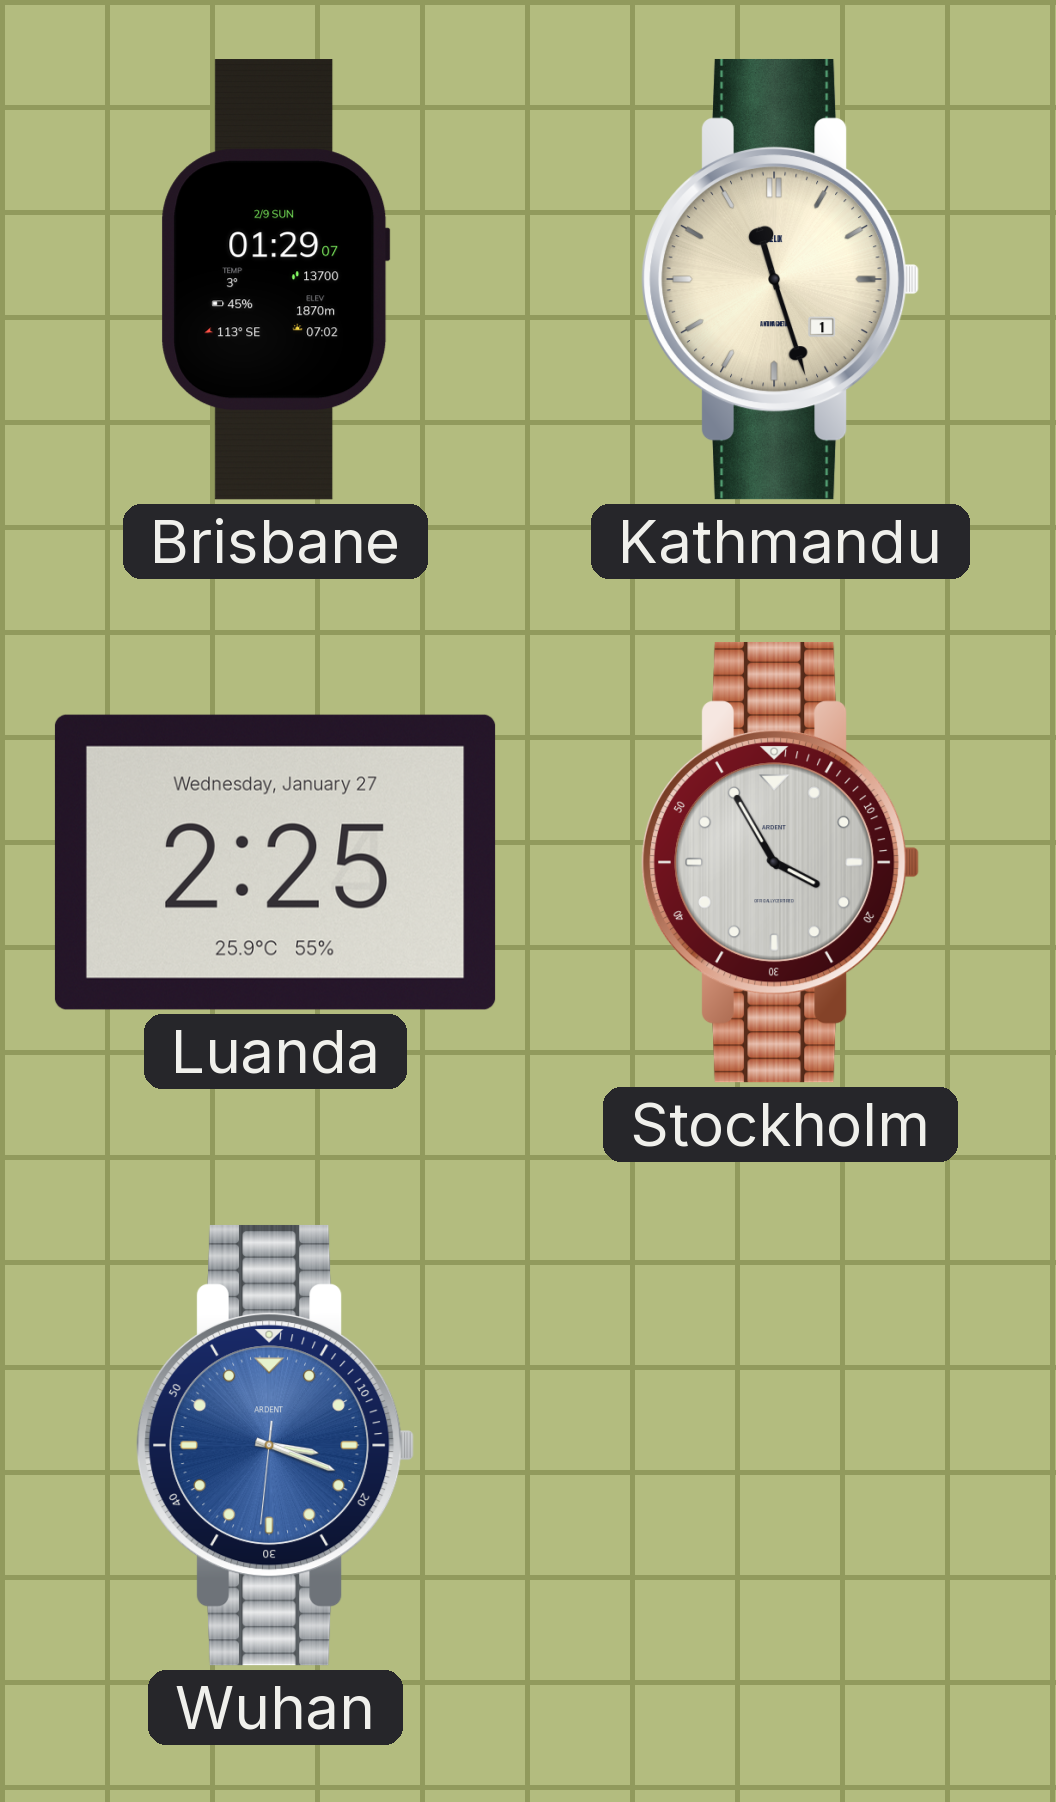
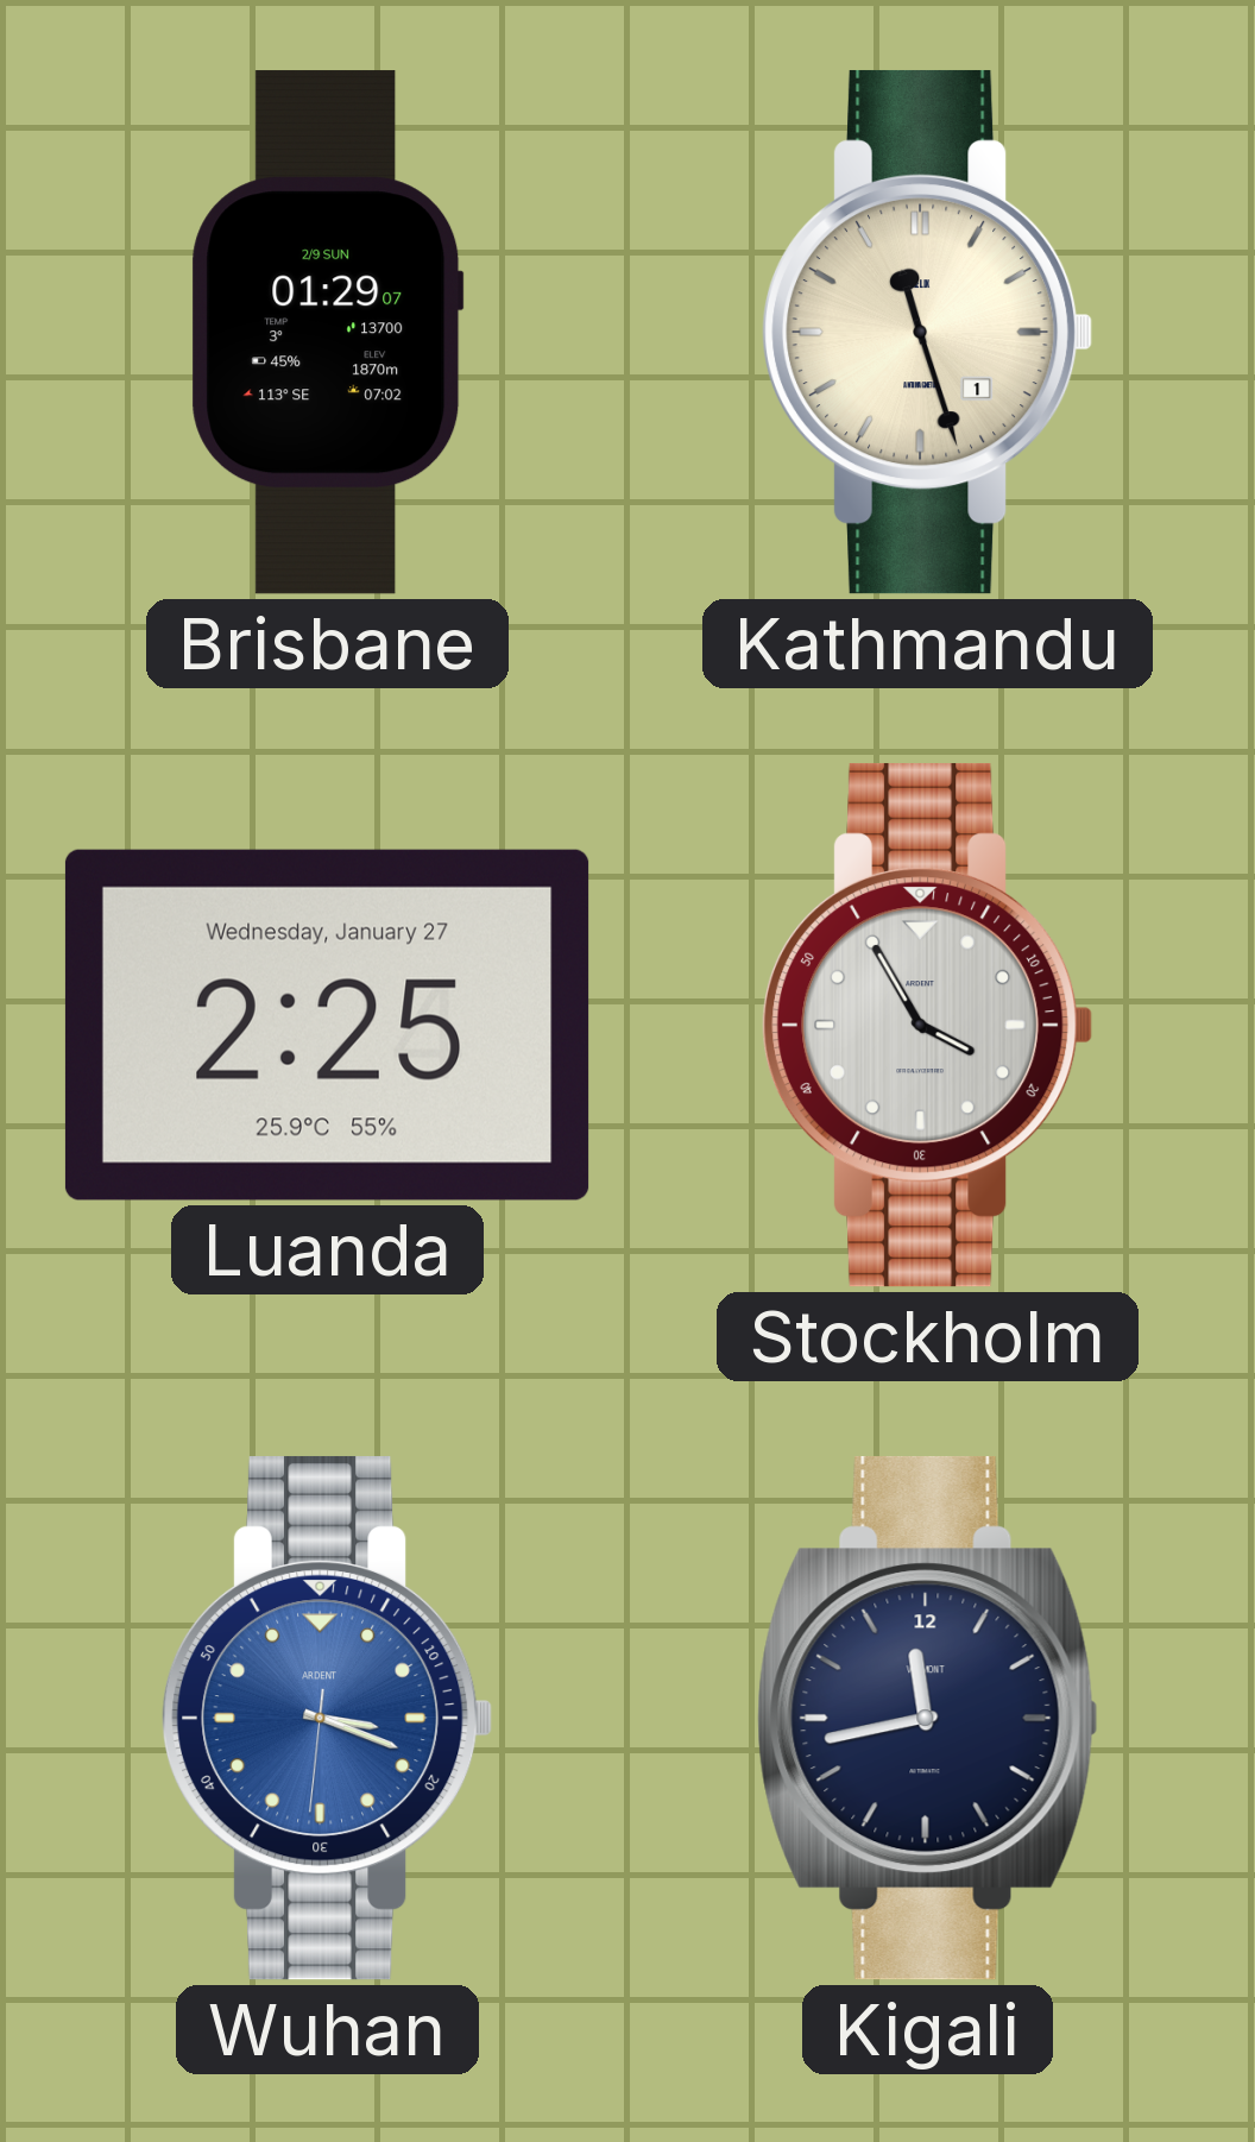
Kigali: none -> 11:43 (928, 1718)
